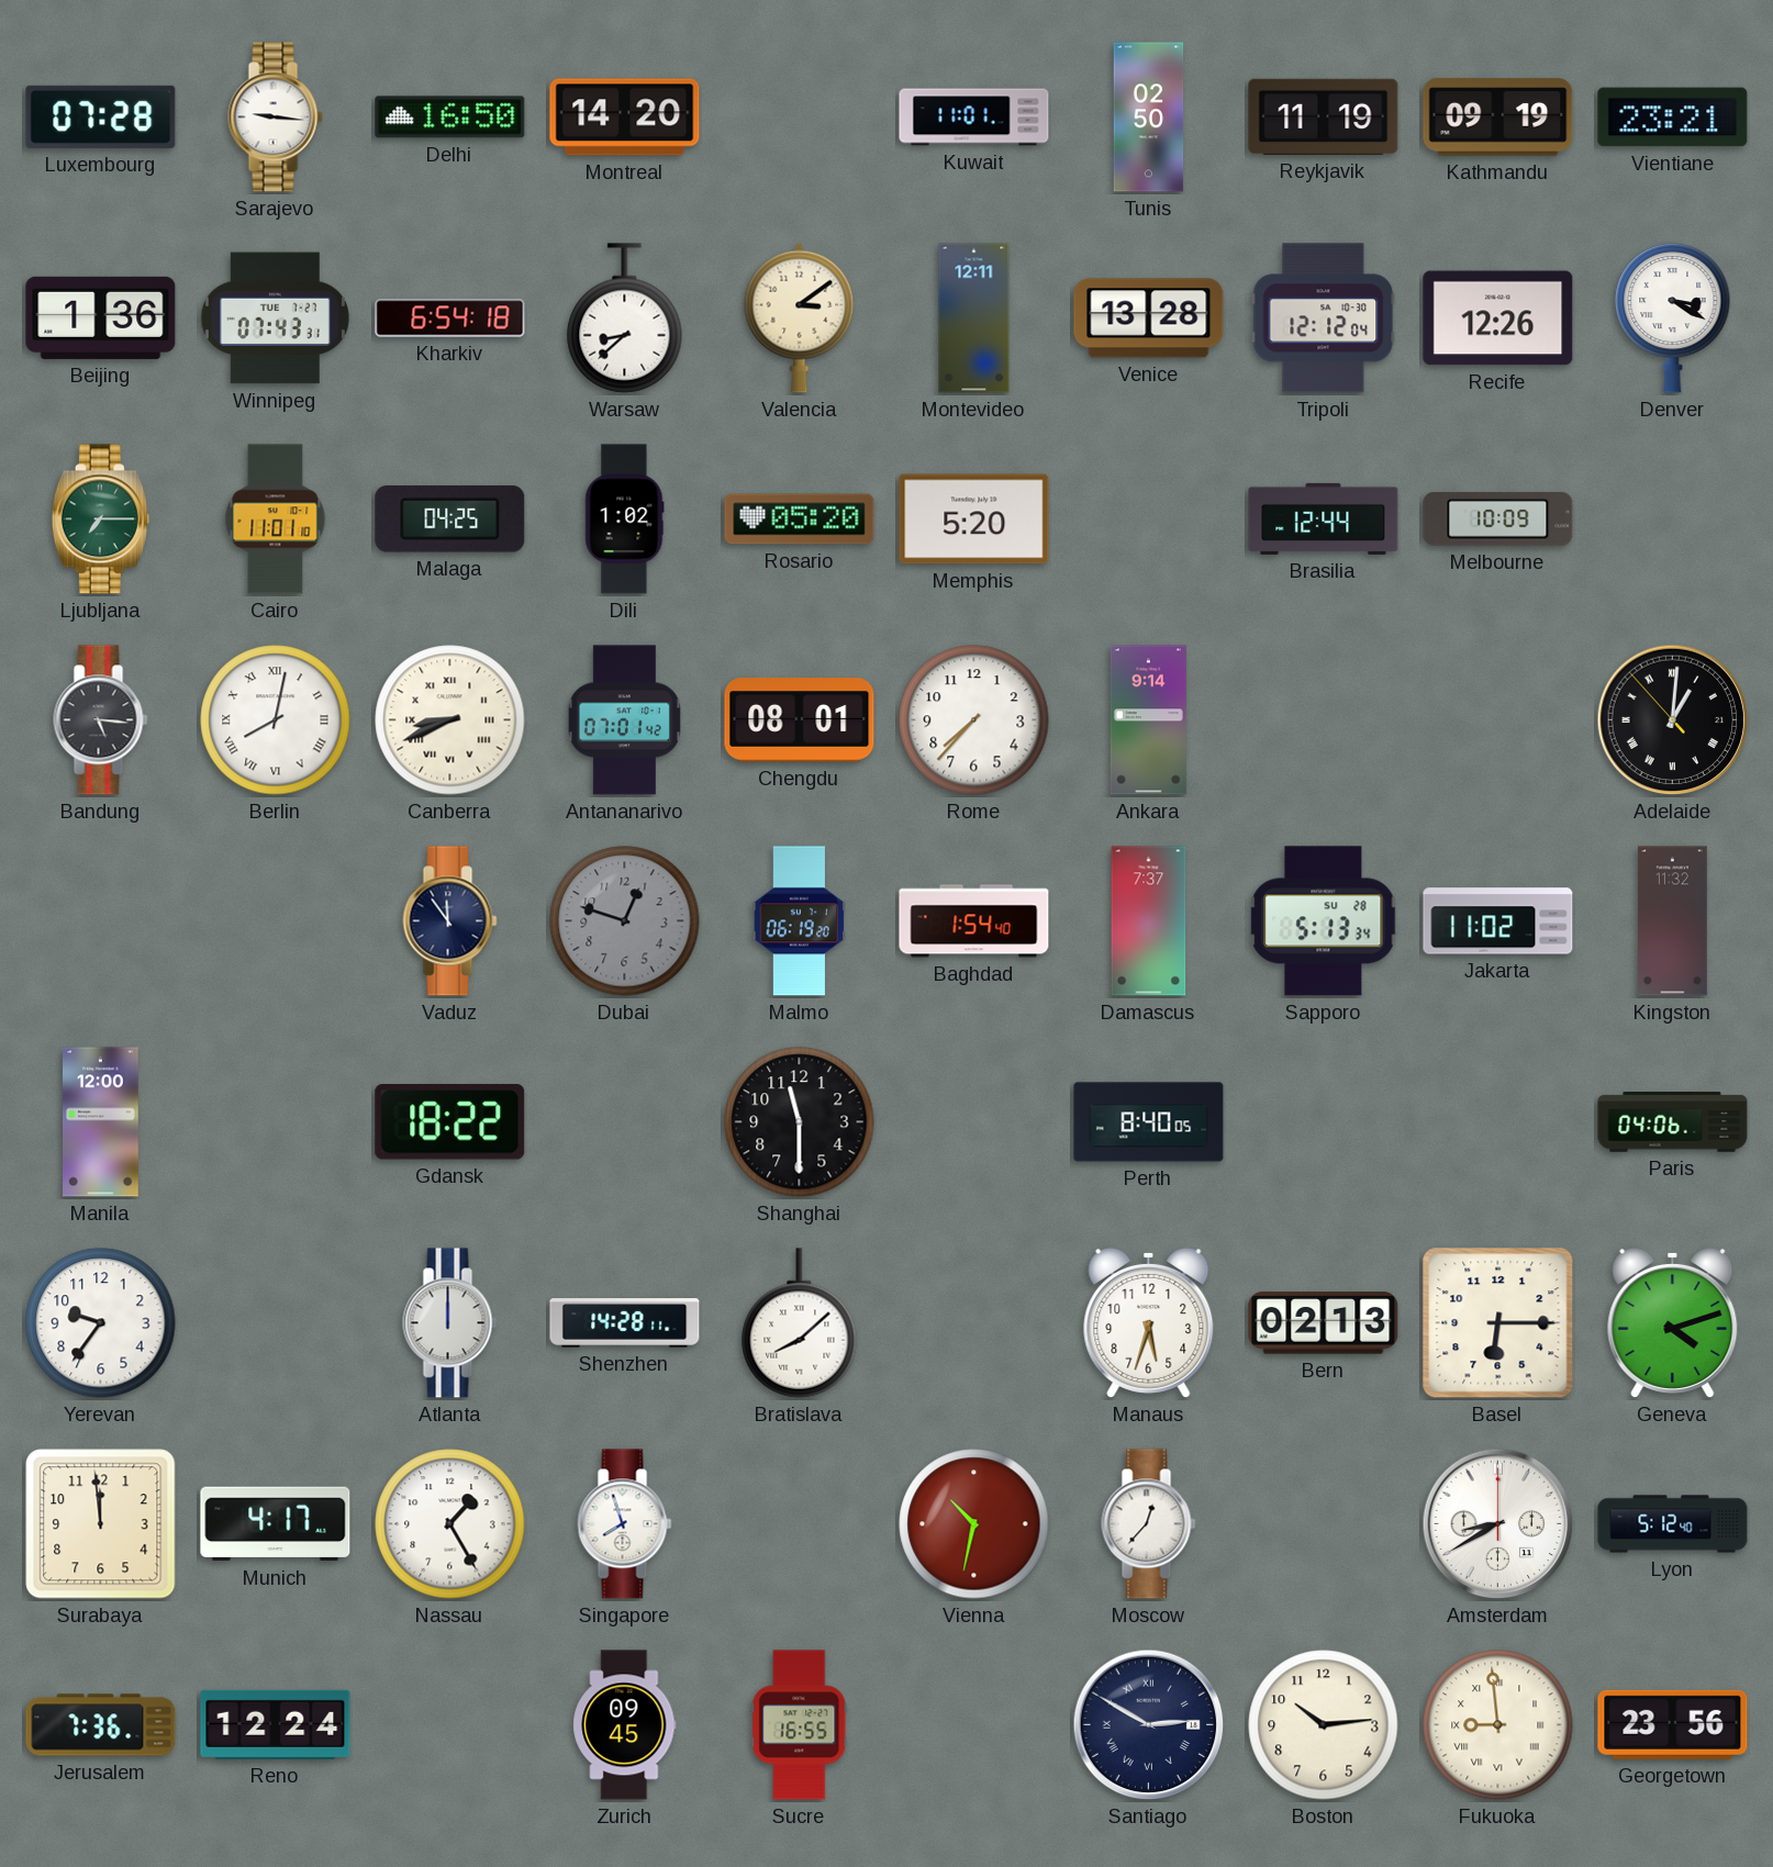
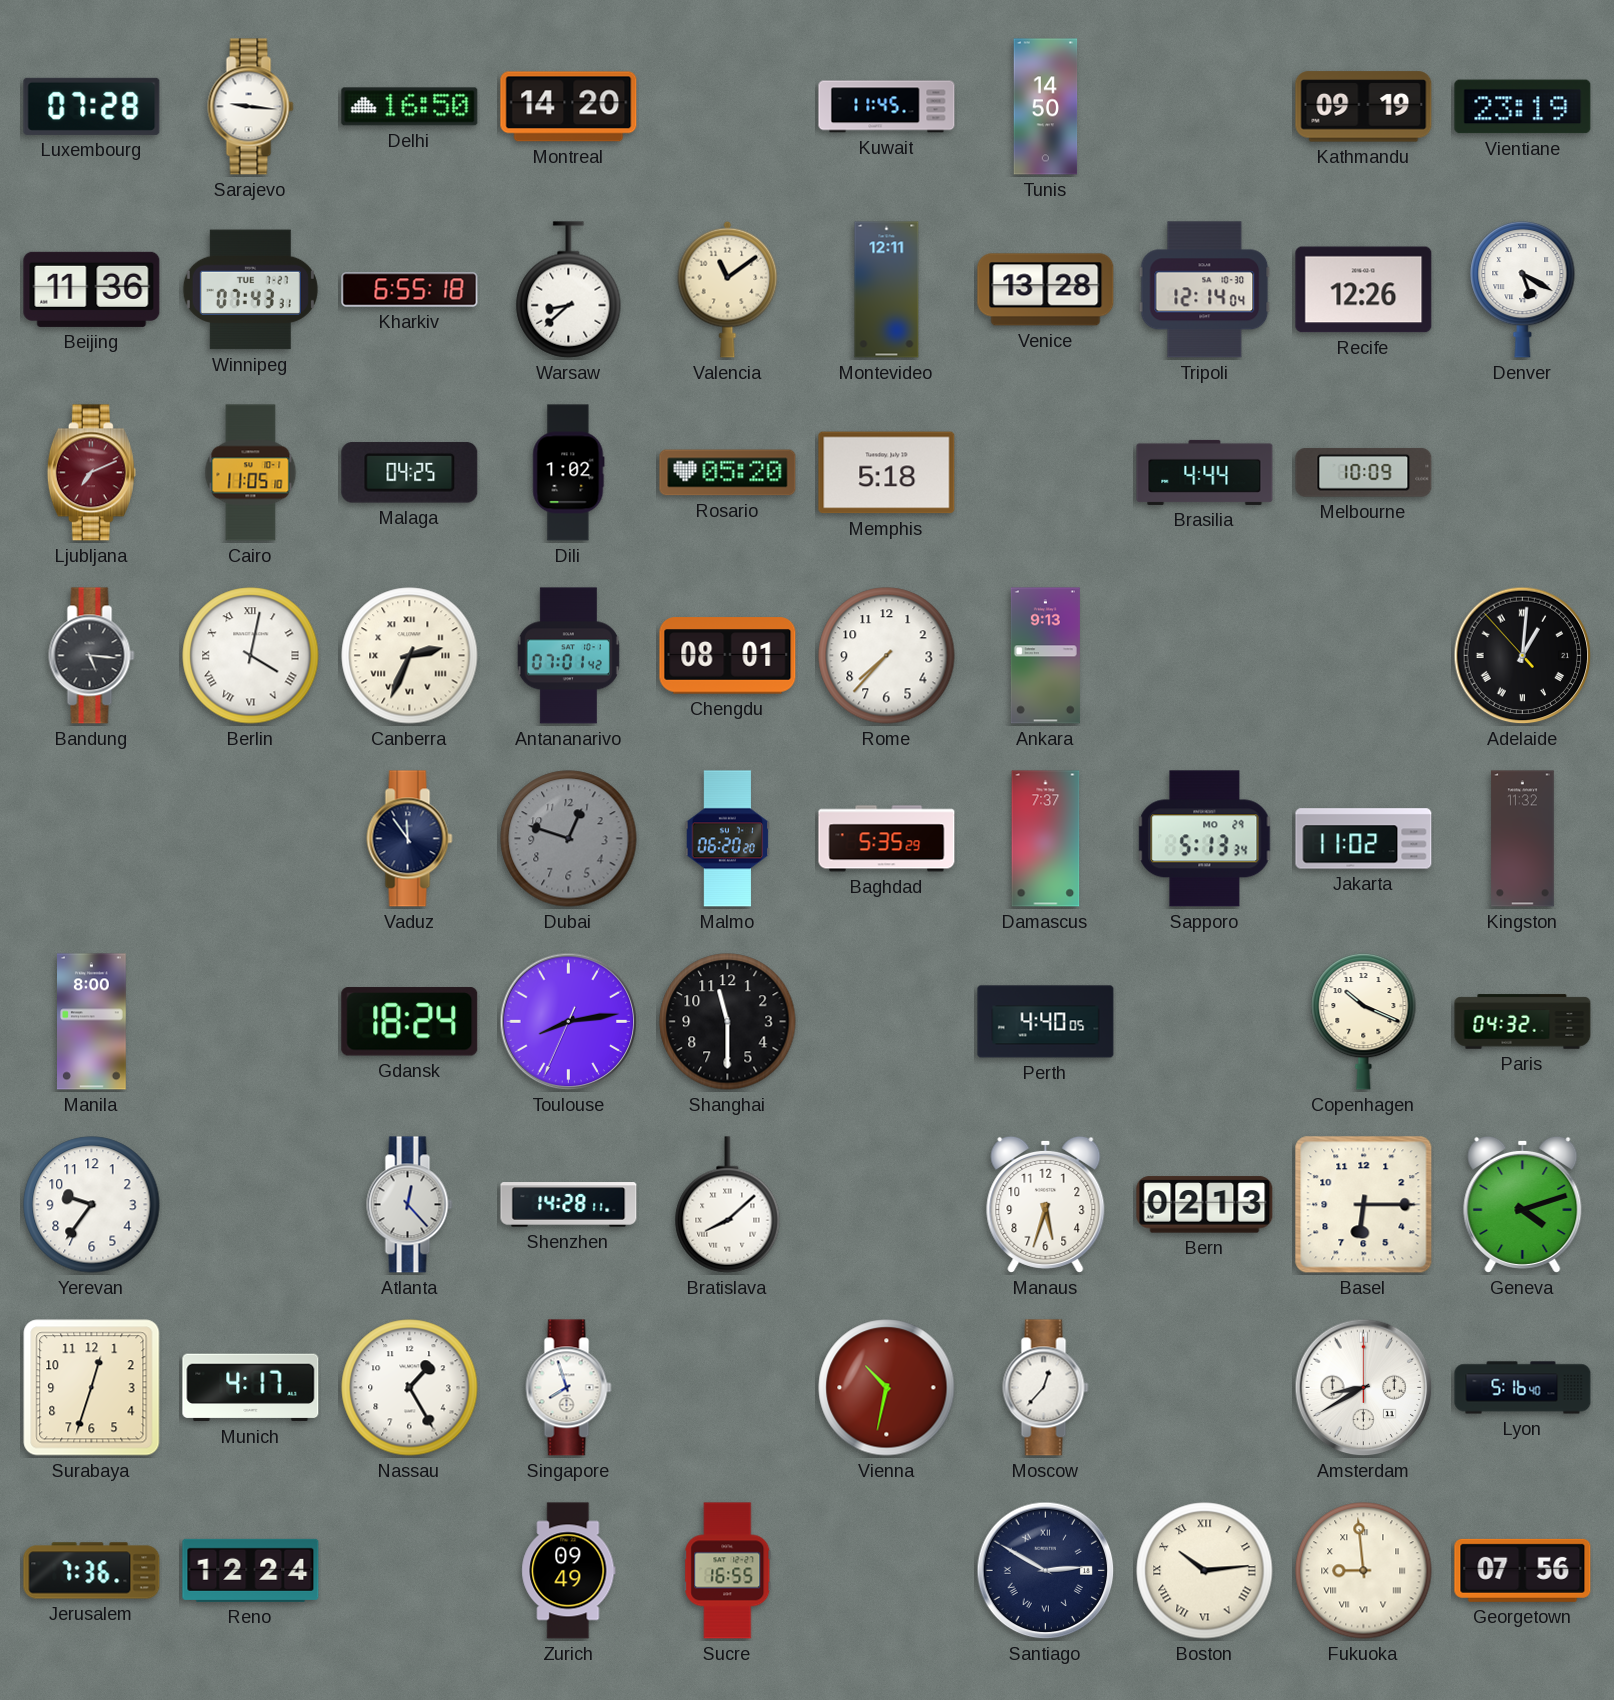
Kuwait: 11:01 -> 11:45 (887, 107)
Tunis: 02:50 -> 14:50 (1046, 107)
Reykjavik: 11:19 -> none (1324, 116)
Vientiane: 23:21 -> 23:19 (1523, 107)
Beijing: 1:36 -> 11:36 (92, 289)
Kharkiv: 6:54 -> 6:55 (410, 290)
Valencia: 3:09 -> 11:09 (728, 289)
Tripoli: 12:12 -> 12:14 (1205, 290)
Denver: 3:20 -> 5:20 (1523, 289)
Ljubljana: 7:15 -> 7:11 (91, 473)
Ljubljana dial: green -> burgundy (91, 473)
Cairo: 11:01 -> 11:05 (251, 473)
Memphis: 5:20 -> 5:18 (887, 473)
Brasilia: 12:44 -> 4:44 (1205, 472)
Berlin: 8:02 -> 4:02 (251, 656)
Canberra: 8:41 -> 2:34 (410, 656)
Ankara: 9:14 -> 9:13 (1045, 656)
Malmo: 06:19 -> 06:20 (728, 839)
Baghdad: 1:54 -> 5:35 (887, 839)
Sapporo date: SU 28 -> MO 29 (1205, 839)
Manila: 12:00 -> 8:00 (92, 1022)
Gdansk: 18:22 -> 18:24 (410, 1022)
Toulouse: none -> 8:13 (569, 1022)
Perth: 8:40 -> 4:40 (1046, 1022)
Copenhagen: none -> 10:19 (1364, 1021)
Paris: 04:06 -> 04:32 (1523, 1022)
Atlanta: 12:00 -> 12:23 (410, 1205)
Surabaya: 11:59 -> 12:33 (92, 1388)
Lyon: 5:12 -> 5:16 (1523, 1388)
Zurich: 09:45 -> 09:49 (569, 1571)
Boston numerals: Arabic -> Roman (1205, 1571)
Georgetown: 23:56 -> 07:56 (1523, 1570)
